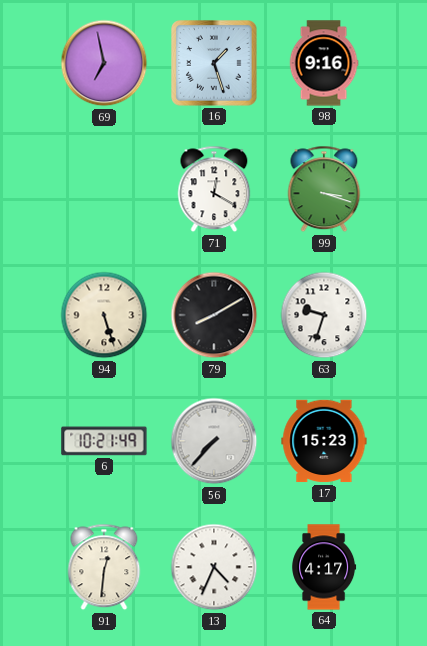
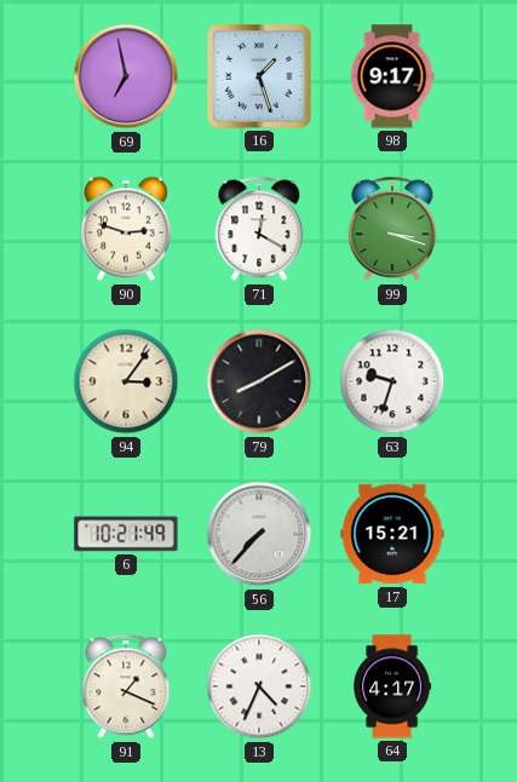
98: 9:16 -> 9:17 (392, 76)
90: none -> 2:48 (126, 229)
94: 5:27 -> 3:06 (126, 381)
17: 15:23 -> 15:21 (392, 534)
91: 12:31 -> 1:19 (126, 686)
